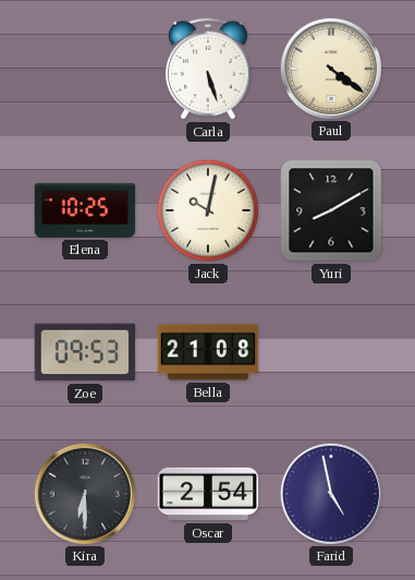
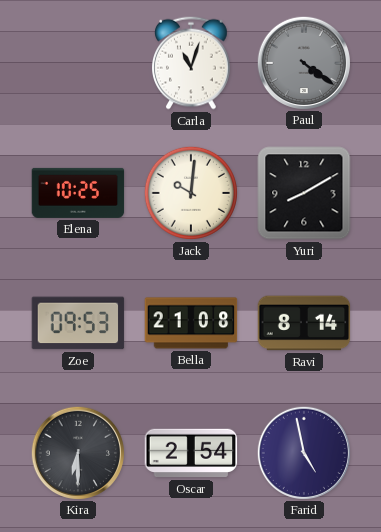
Carla: 5:27 -> 11:03 (192, 63)
Paul dial: cream -> grey (303, 62)
Jack: 10:02 -> 10:01 (191, 193)
Ravi: none -> 8:14 (304, 323)
